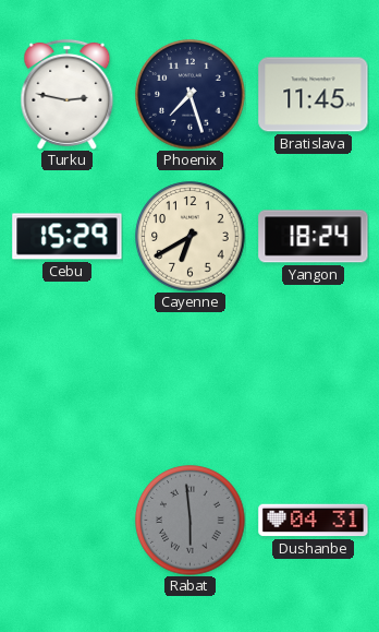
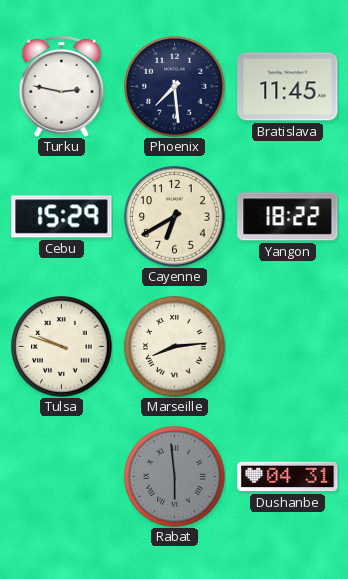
Phoenix: 7:27 -> 7:29 (175, 87)
Yangon: 18:24 -> 18:22 (288, 217)
Tulsa: none -> 9:48 (62, 347)
Marseille: none -> 8:14 (175, 347)
